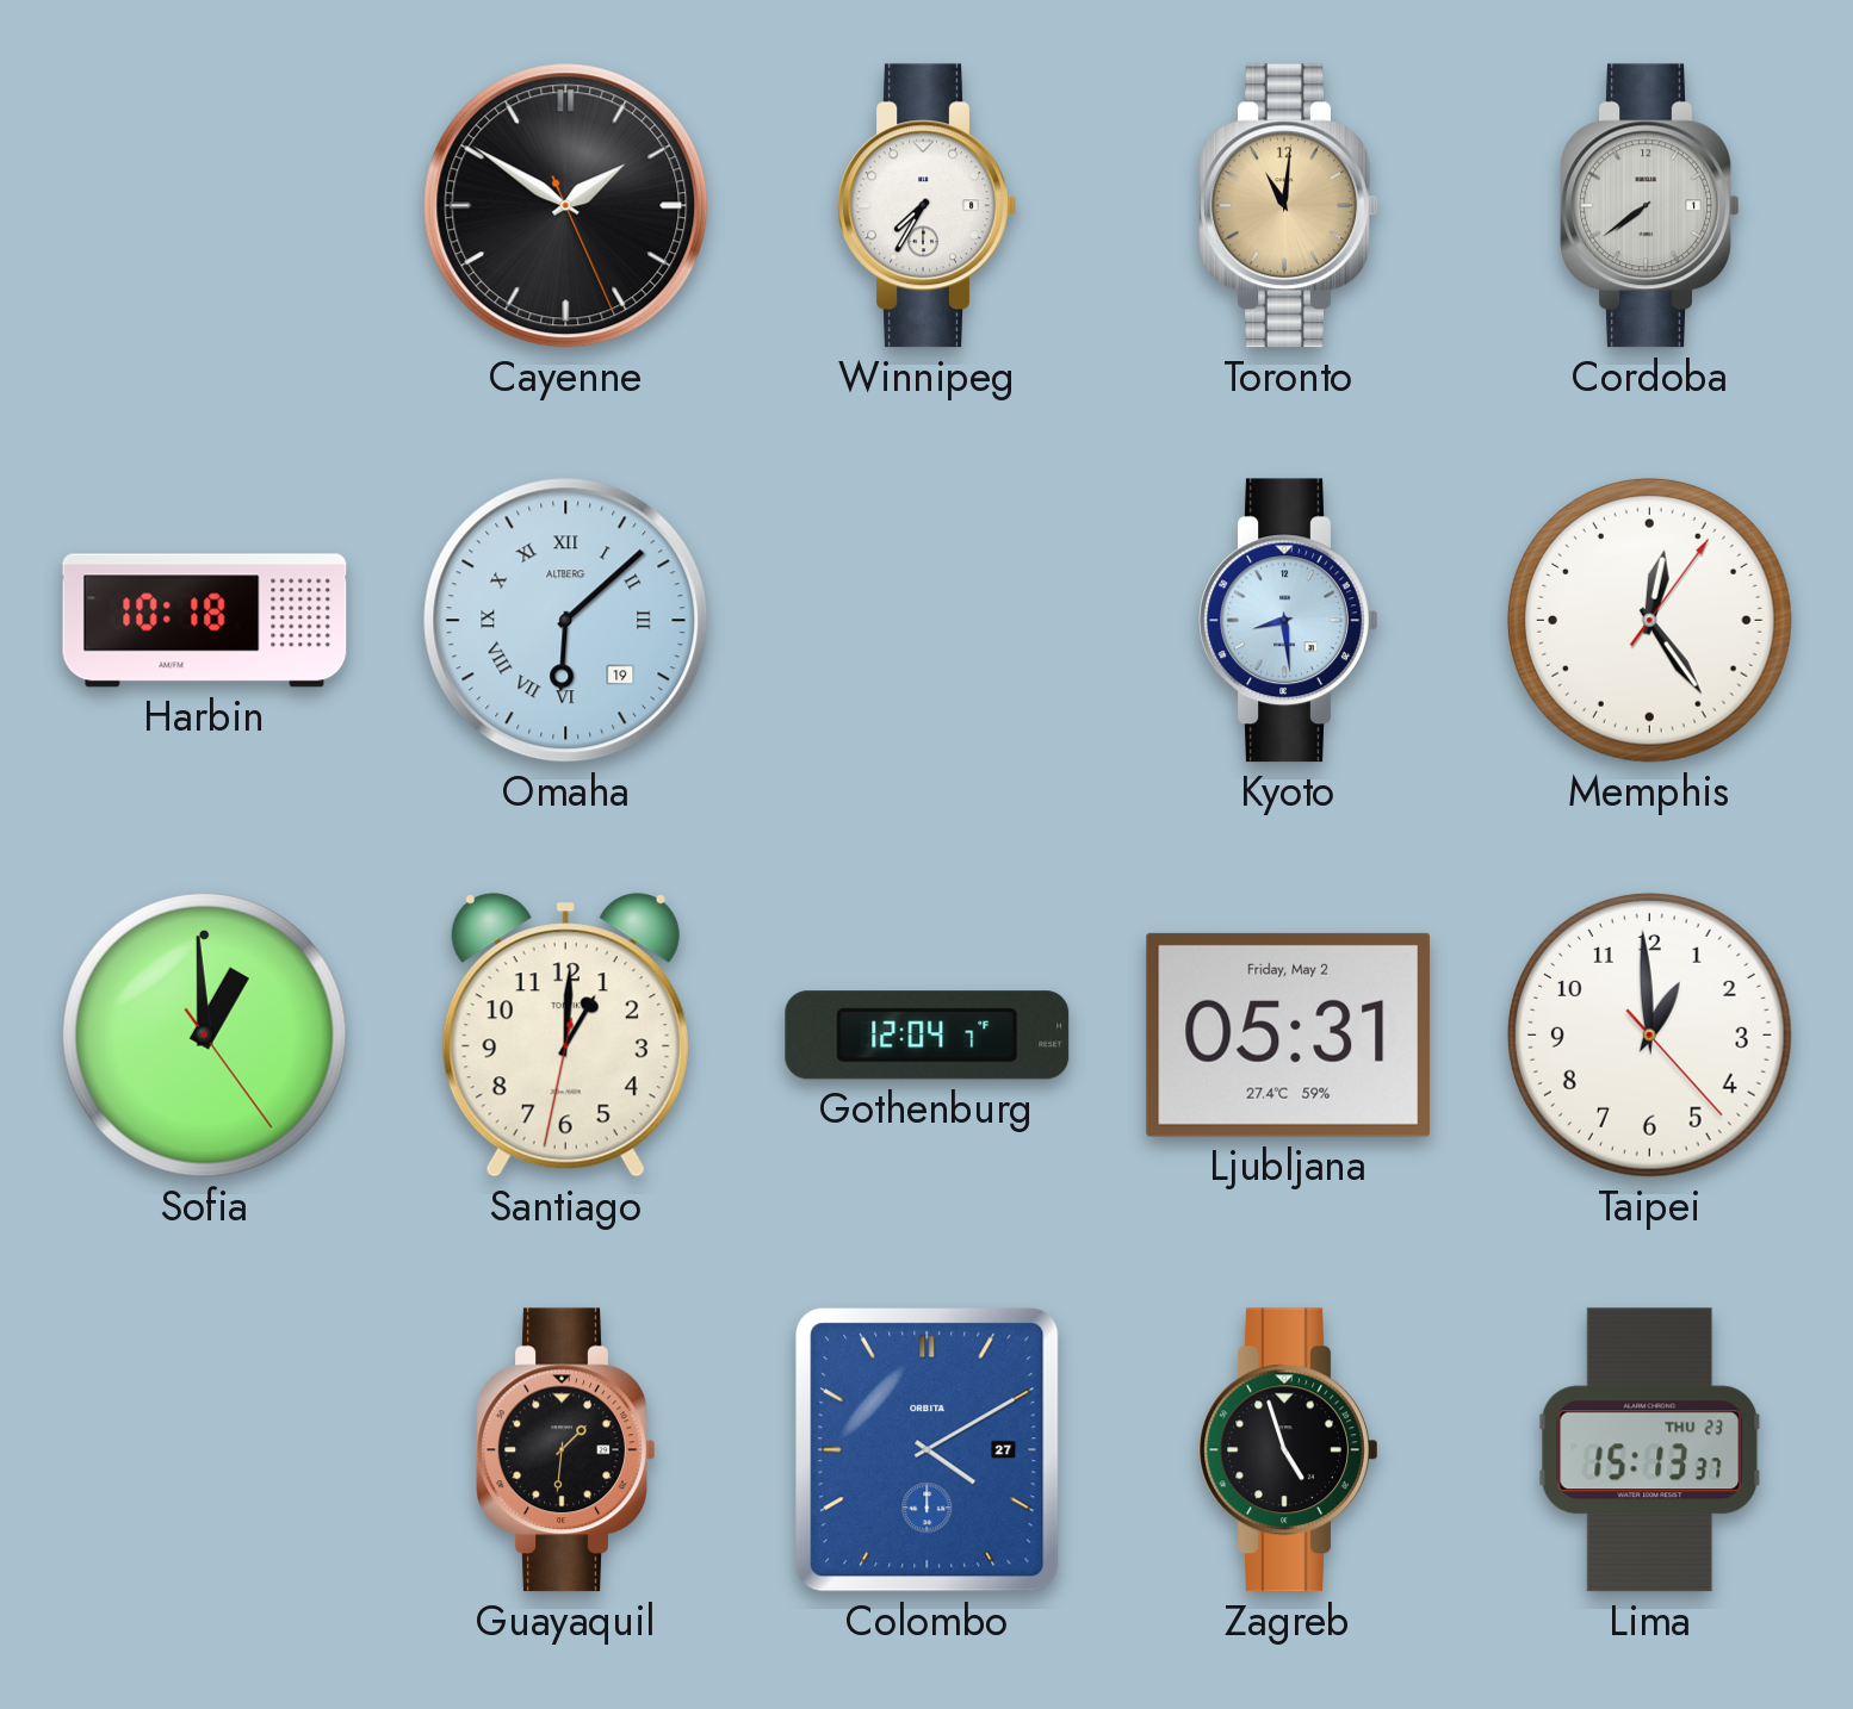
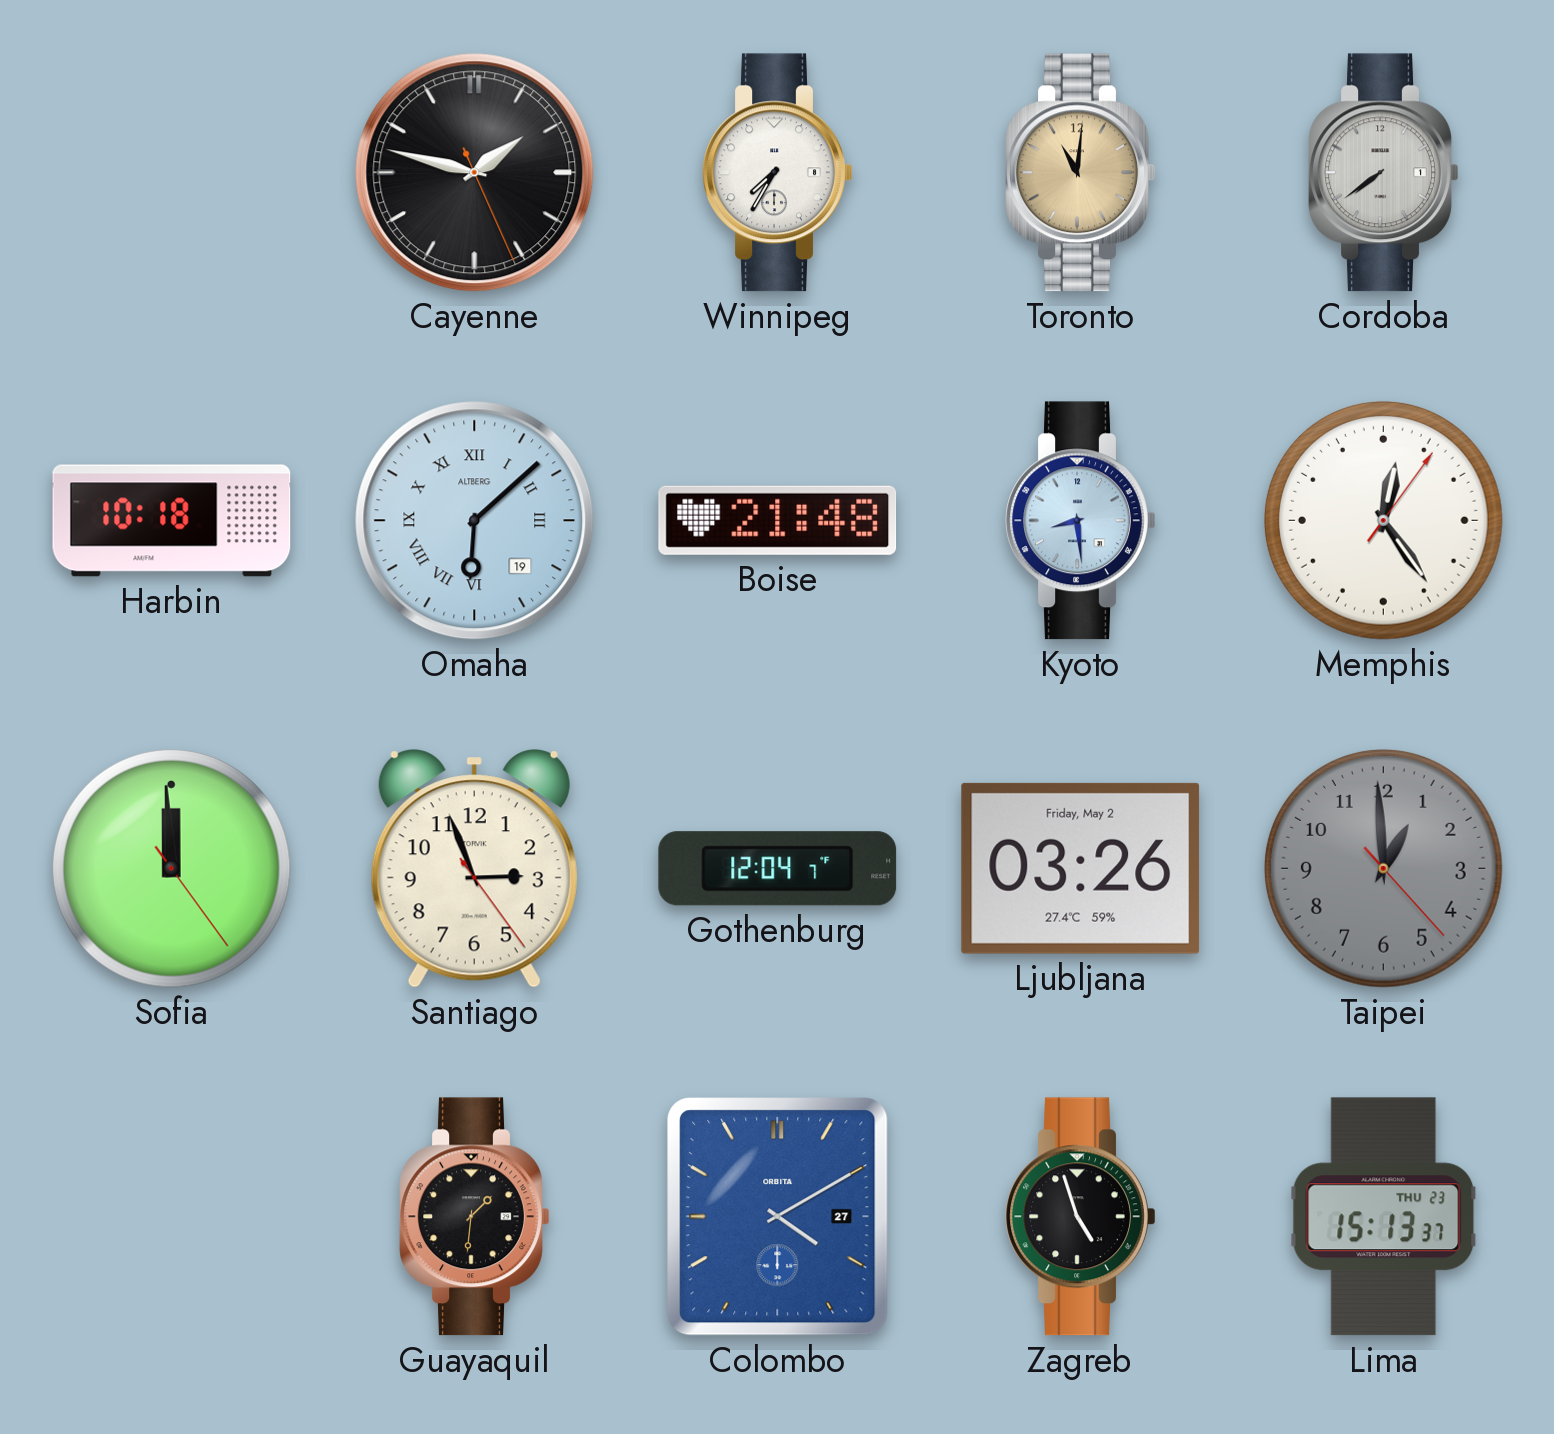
Cayenne: 1:50 -> 1:47 (475, 173)
Boise: none -> 21:48 (778, 520)
Sofia: 12:59 -> 11:59 (171, 868)
Santiago: 1:00 -> 2:56 (474, 869)
Ljubljana: 05:31 -> 03:26 (1081, 868)
Taipei dial: white -> grey (1383, 868)
